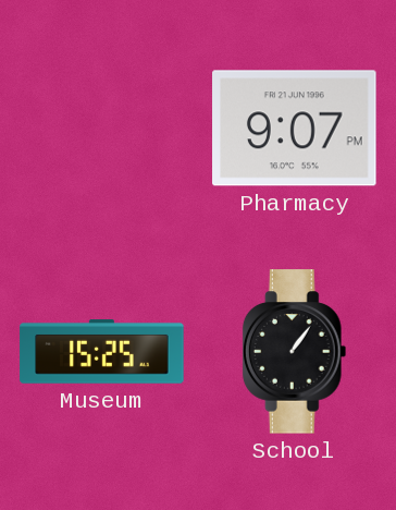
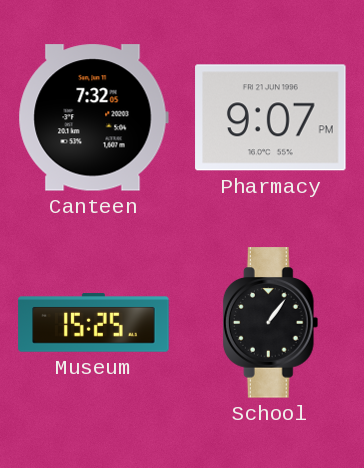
Canteen: none -> 7:32 (93, 118)
